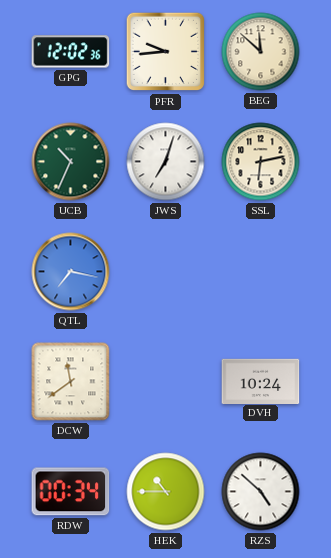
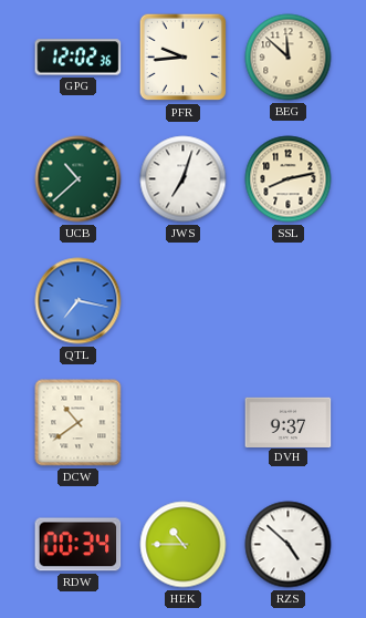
UCB: 10:34 -> 10:38 (79, 179)
SSL: 6:13 -> 8:13 (289, 179)
DCW: 11:39 -> 10:39 (79, 423)
DVH: 10:24 -> 9:37 (289, 422)
